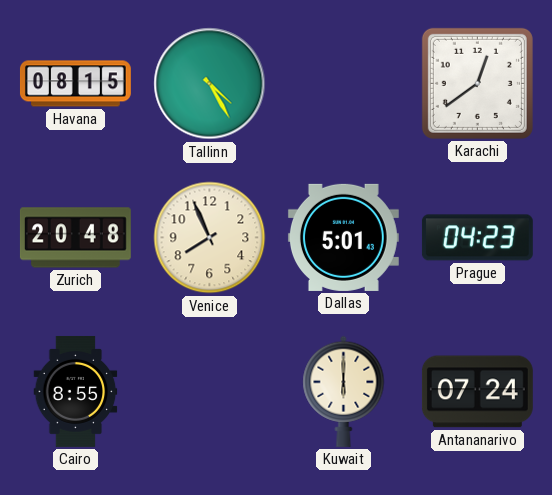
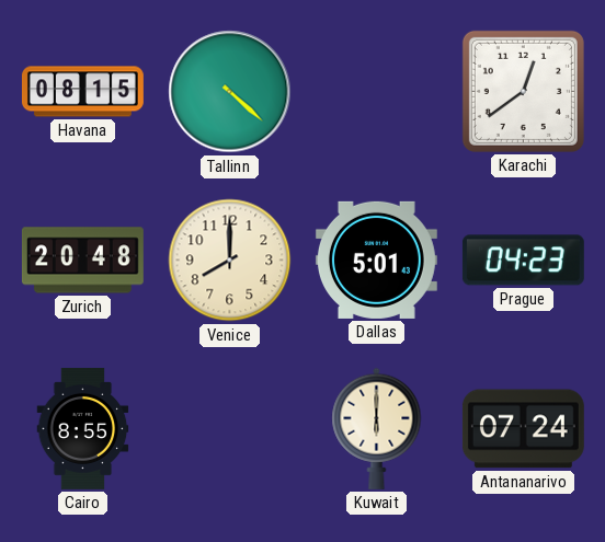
Tallinn: 4:25 -> 4:22 (230, 92)
Venice: 7:56 -> 8:00 (230, 261)
